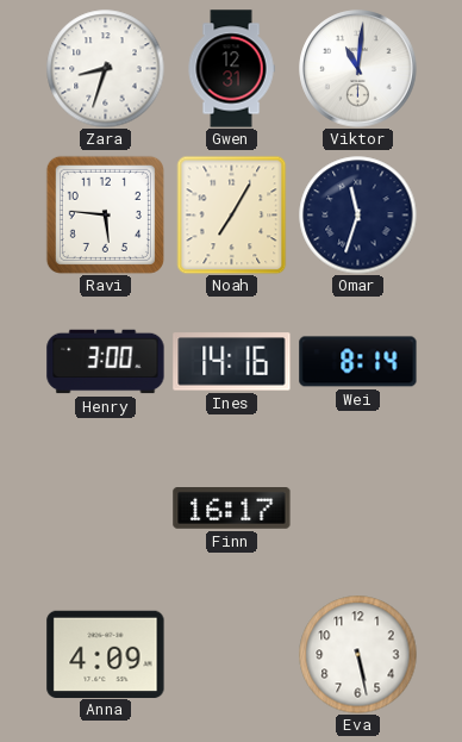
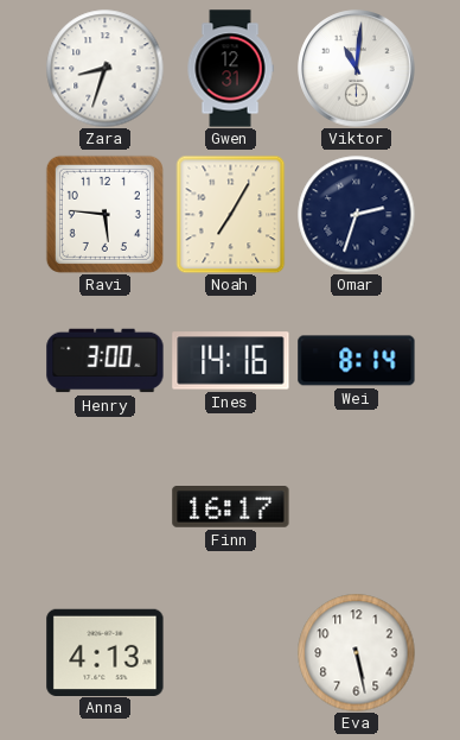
Omar: 11:33 -> 2:33 (357, 215)
Anna: 4:09 -> 4:13 (106, 652)
